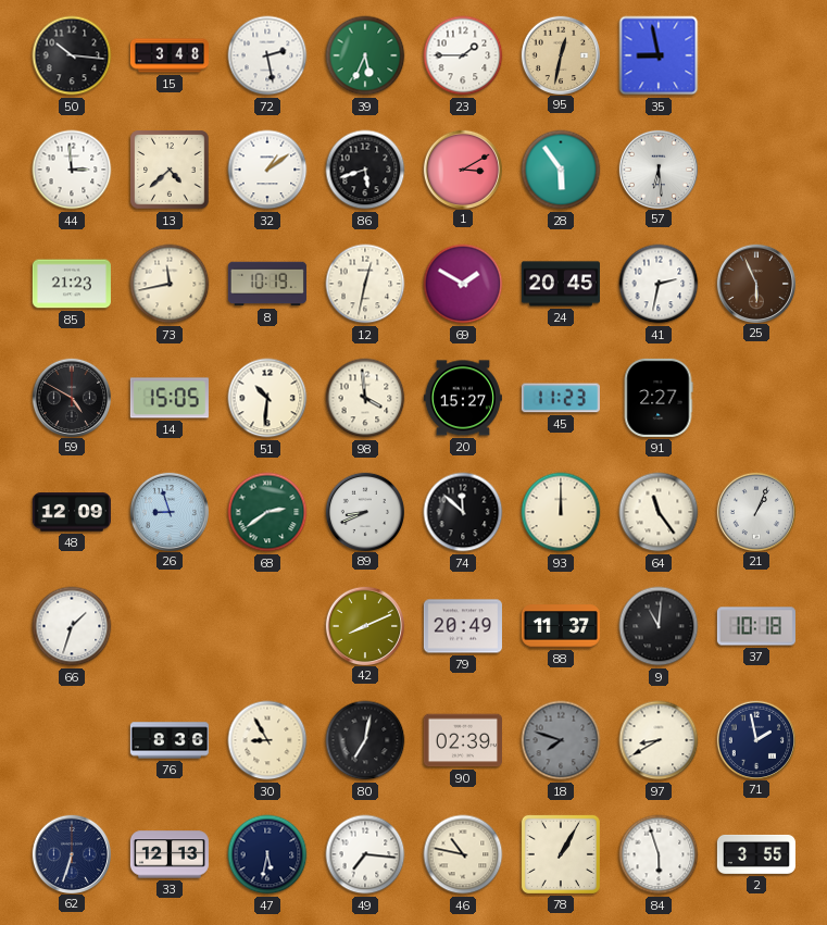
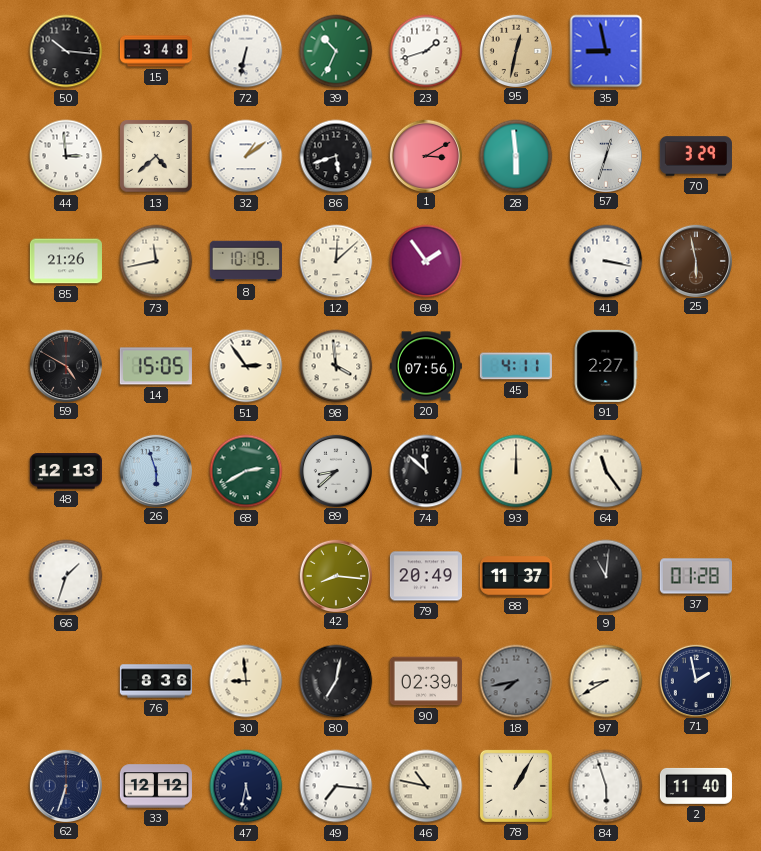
72: 2:28 -> 6:32 (246, 51)
39: 5:34 -> 10:34 (336, 51)
23: 1:45 -> 1:42 (426, 51)
28: 5:54 -> 5:59 (516, 156)
57: 6:29 -> 12:33 (605, 155)
70: none -> 3:29 (696, 156)
85: 21:23 -> 21:26 (66, 261)
12: 12:32 -> 12:08 (336, 261)
69: 1:50 -> 1:54 (426, 261)
24: 20:45 -> none (561, 284)
41: 2:32 -> 3:17 (606, 261)
25: 5:56 -> 5:58 (695, 260)
51: 10:31 -> 2:54 (246, 366)
20: 15:27 -> 07:56 (426, 366)
45: 11:23 -> 4:11 (516, 366)
48: 12:09 -> 12:13 (66, 471)
26: 8:57 -> 5:57 (155, 470)
68: 2:39 -> 2:40 (246, 471)
89: 8:41 -> 8:38 (335, 470)
21: 1:04 -> none (755, 511)
42: 8:11 -> 8:16 (335, 575)
37: 10:18 -> 01:28 (696, 576)
30: 8:55 -> 8:59 (246, 681)
18: 7:48 -> 7:43 (516, 681)
33: 12:13 -> 12:12 (156, 786)
2: 3:55 -> 11:40 (696, 786)
